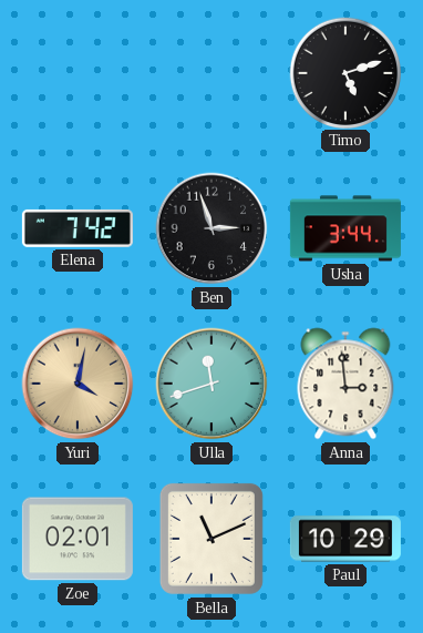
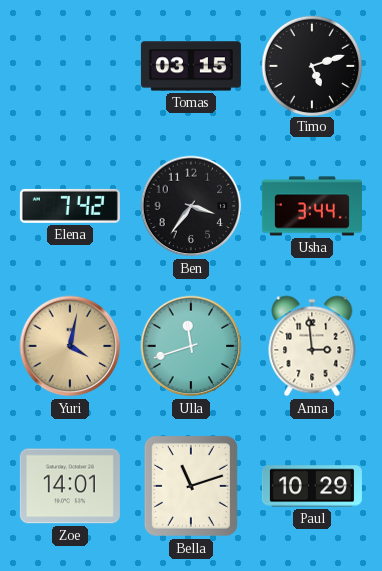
Tomas: none -> 03:15 (191, 66)
Ben: 2:57 -> 3:36 (191, 206)
Zoe: 02:01 -> 14:01 (70, 486)
Bella: 11:11 -> 11:12 (191, 486)
